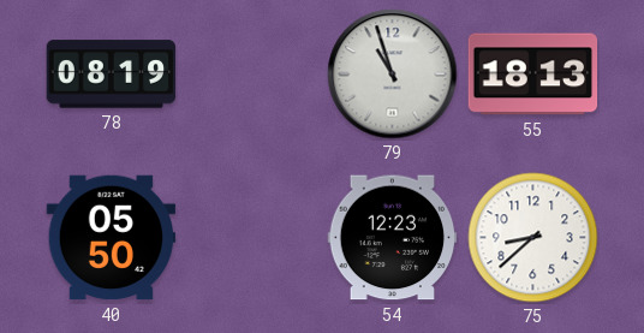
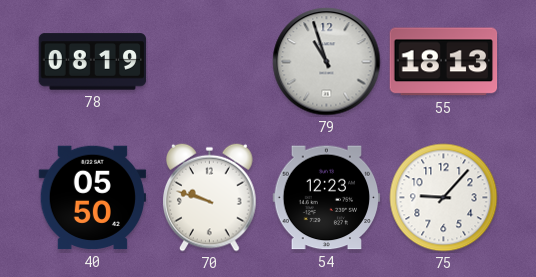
70: none -> 9:48 (210, 197)
75: 8:38 -> 9:07 (444, 198)
